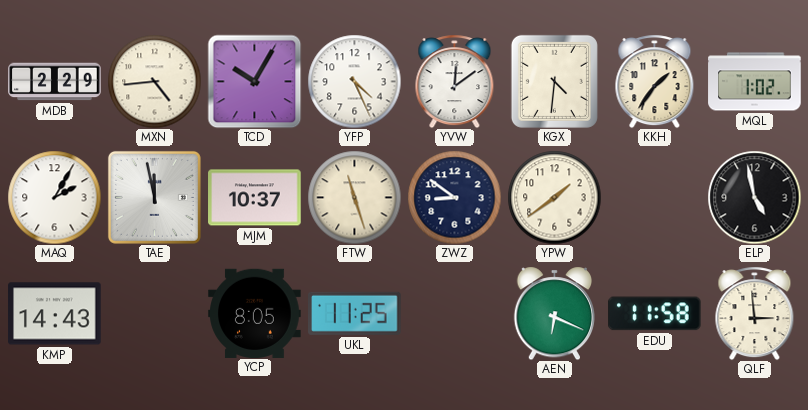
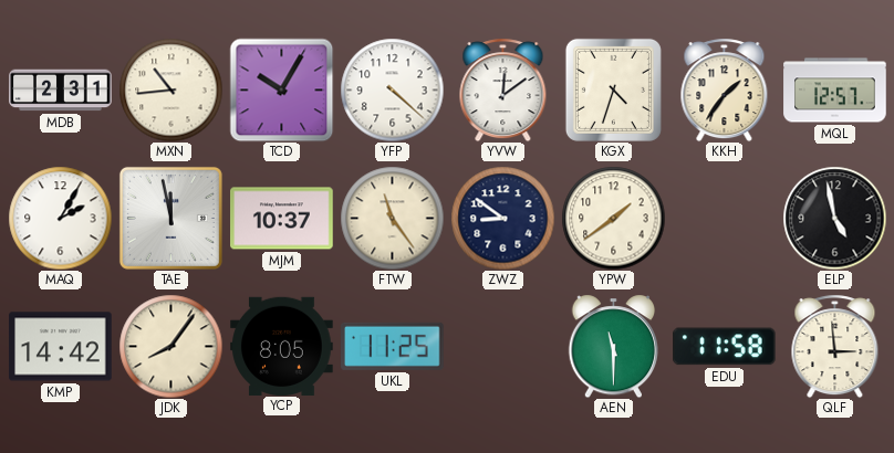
MDB: 2:29 -> 2:31 (61, 91)
MXN: 4:44 -> 10:44 (170, 89)
YFP: 4:26 -> 4:22 (392, 89)
KGX: 4:31 -> 4:33 (613, 89)
MQL: 1:02 -> 12:57 (835, 91)
FTW: 11:27 -> 11:24 (392, 218)
KMP: 14:43 -> 14:42 (61, 347)
JDK: none -> 8:06 (170, 346)
AEN: 6:19 -> 11:30 (614, 346)
